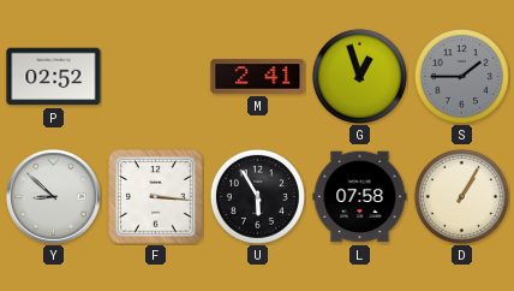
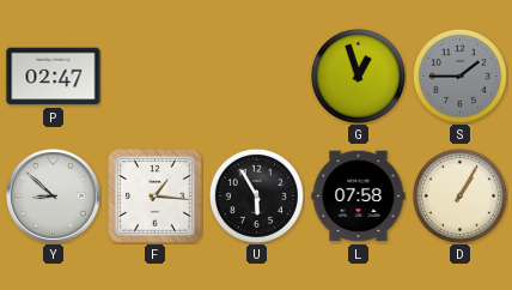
P: 02:52 -> 02:47 (54, 77)
M: 2:41 -> none (258, 77)
F: 3:16 -> 1:16 (156, 197)
